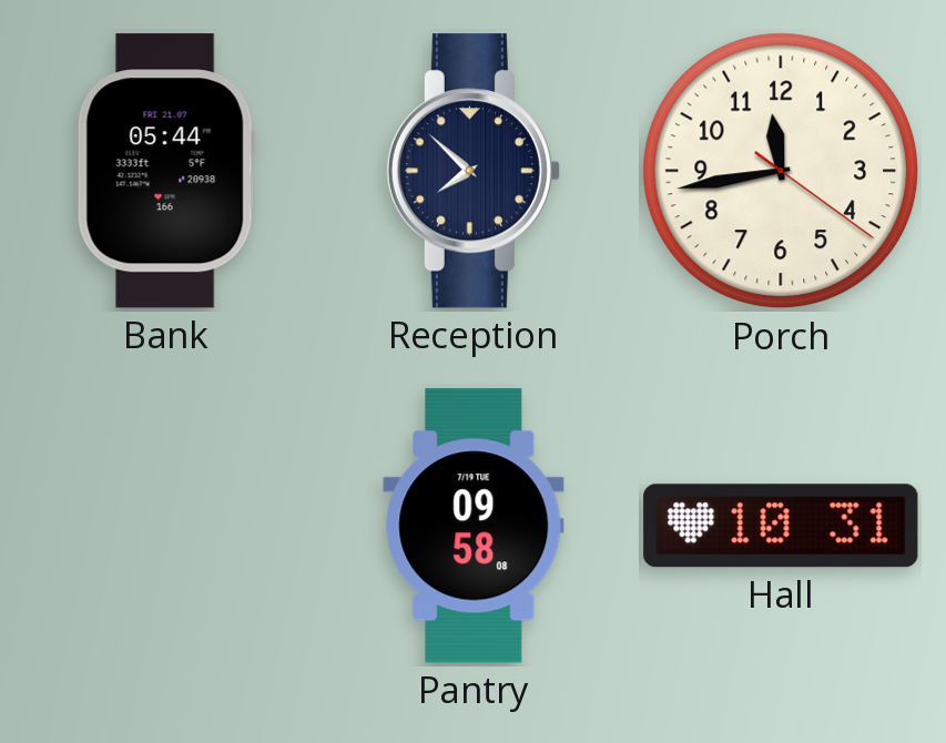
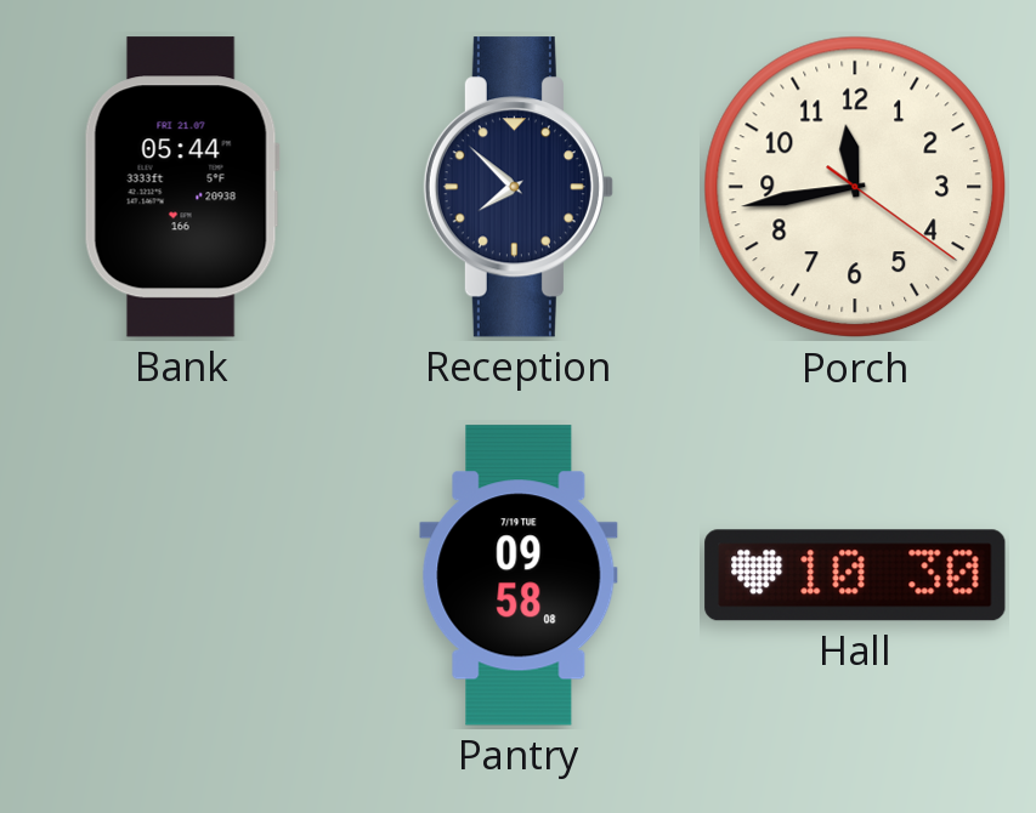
Hall: 10:31 -> 10:30 (855, 575)
